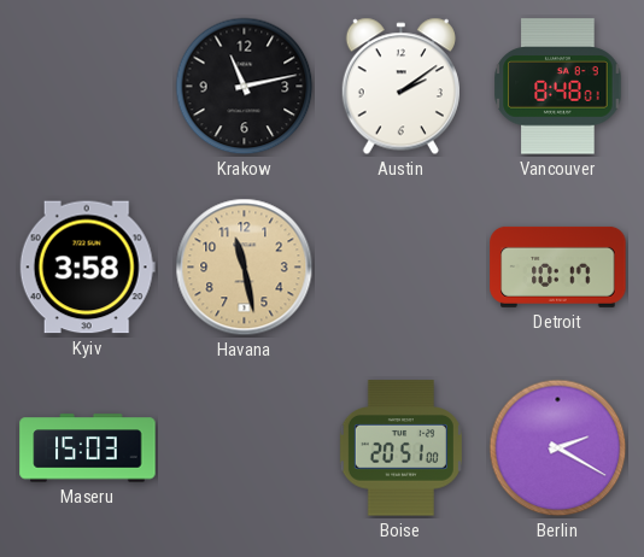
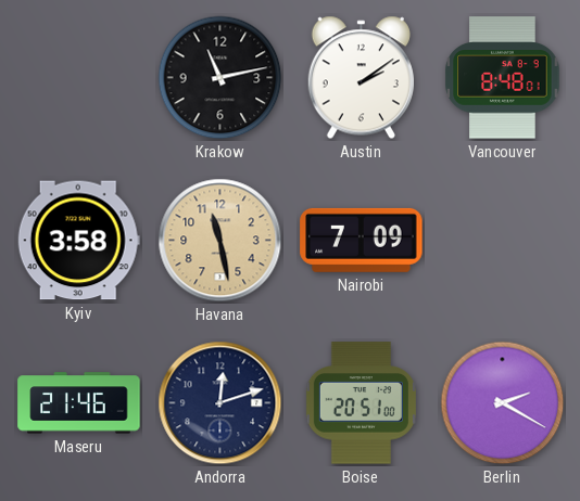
Nairobi: none -> 7:09 (362, 240)
Detroit: 10:17 -> none (558, 266)
Maseru: 15:03 -> 21:46 (79, 403)
Andorra: none -> 12:12 (220, 403)
